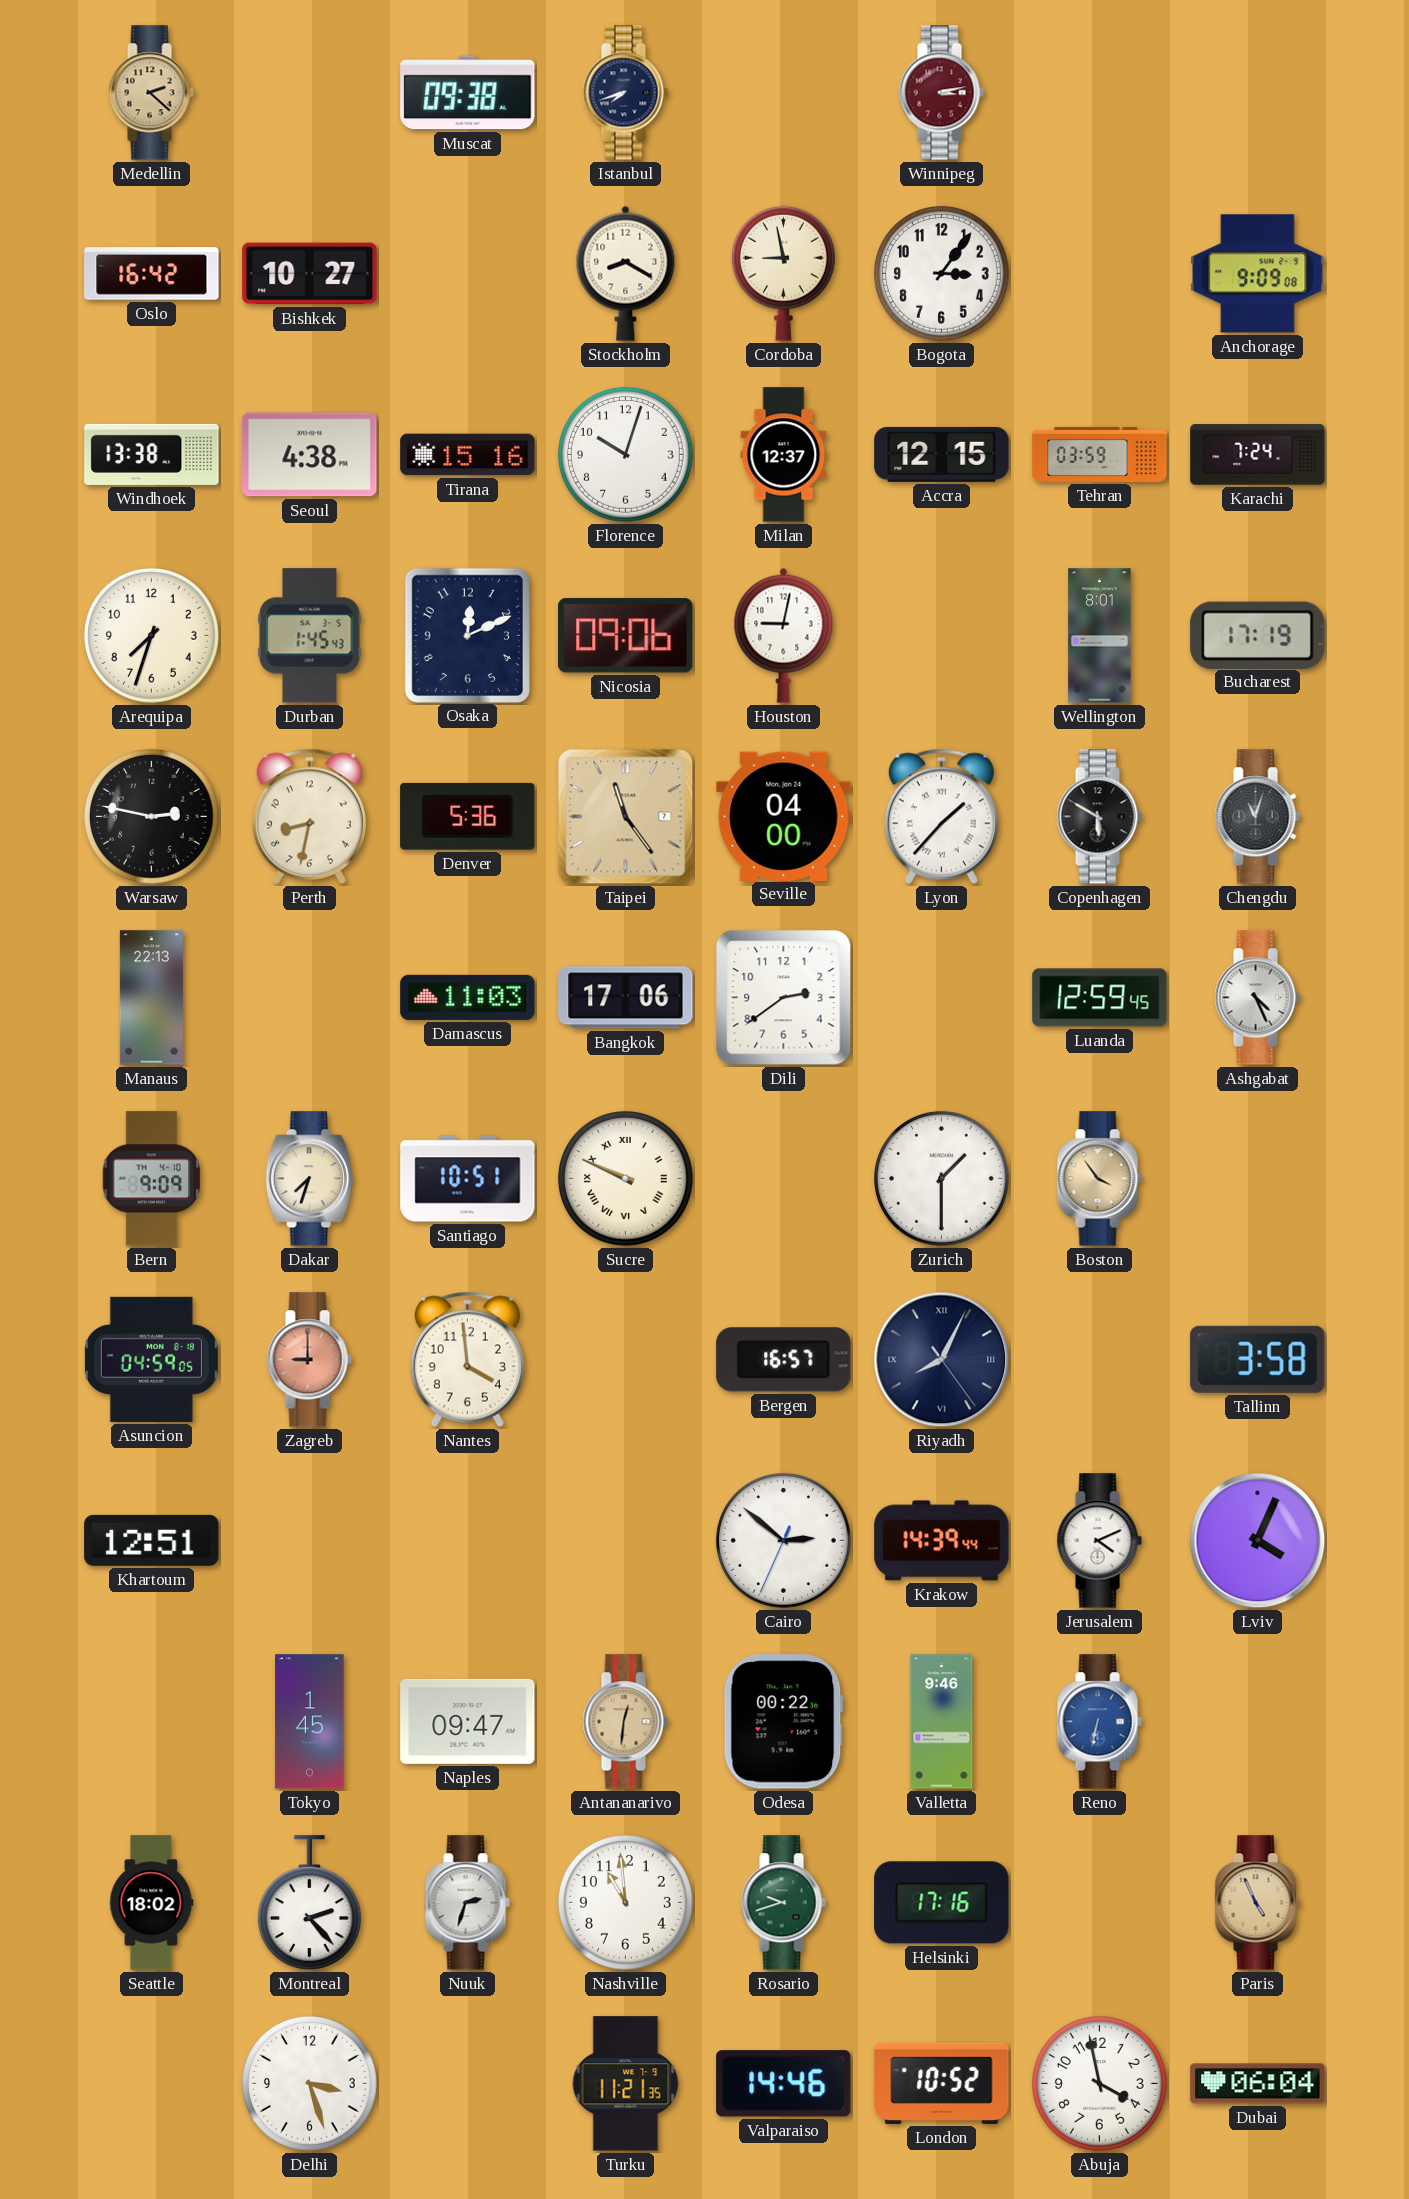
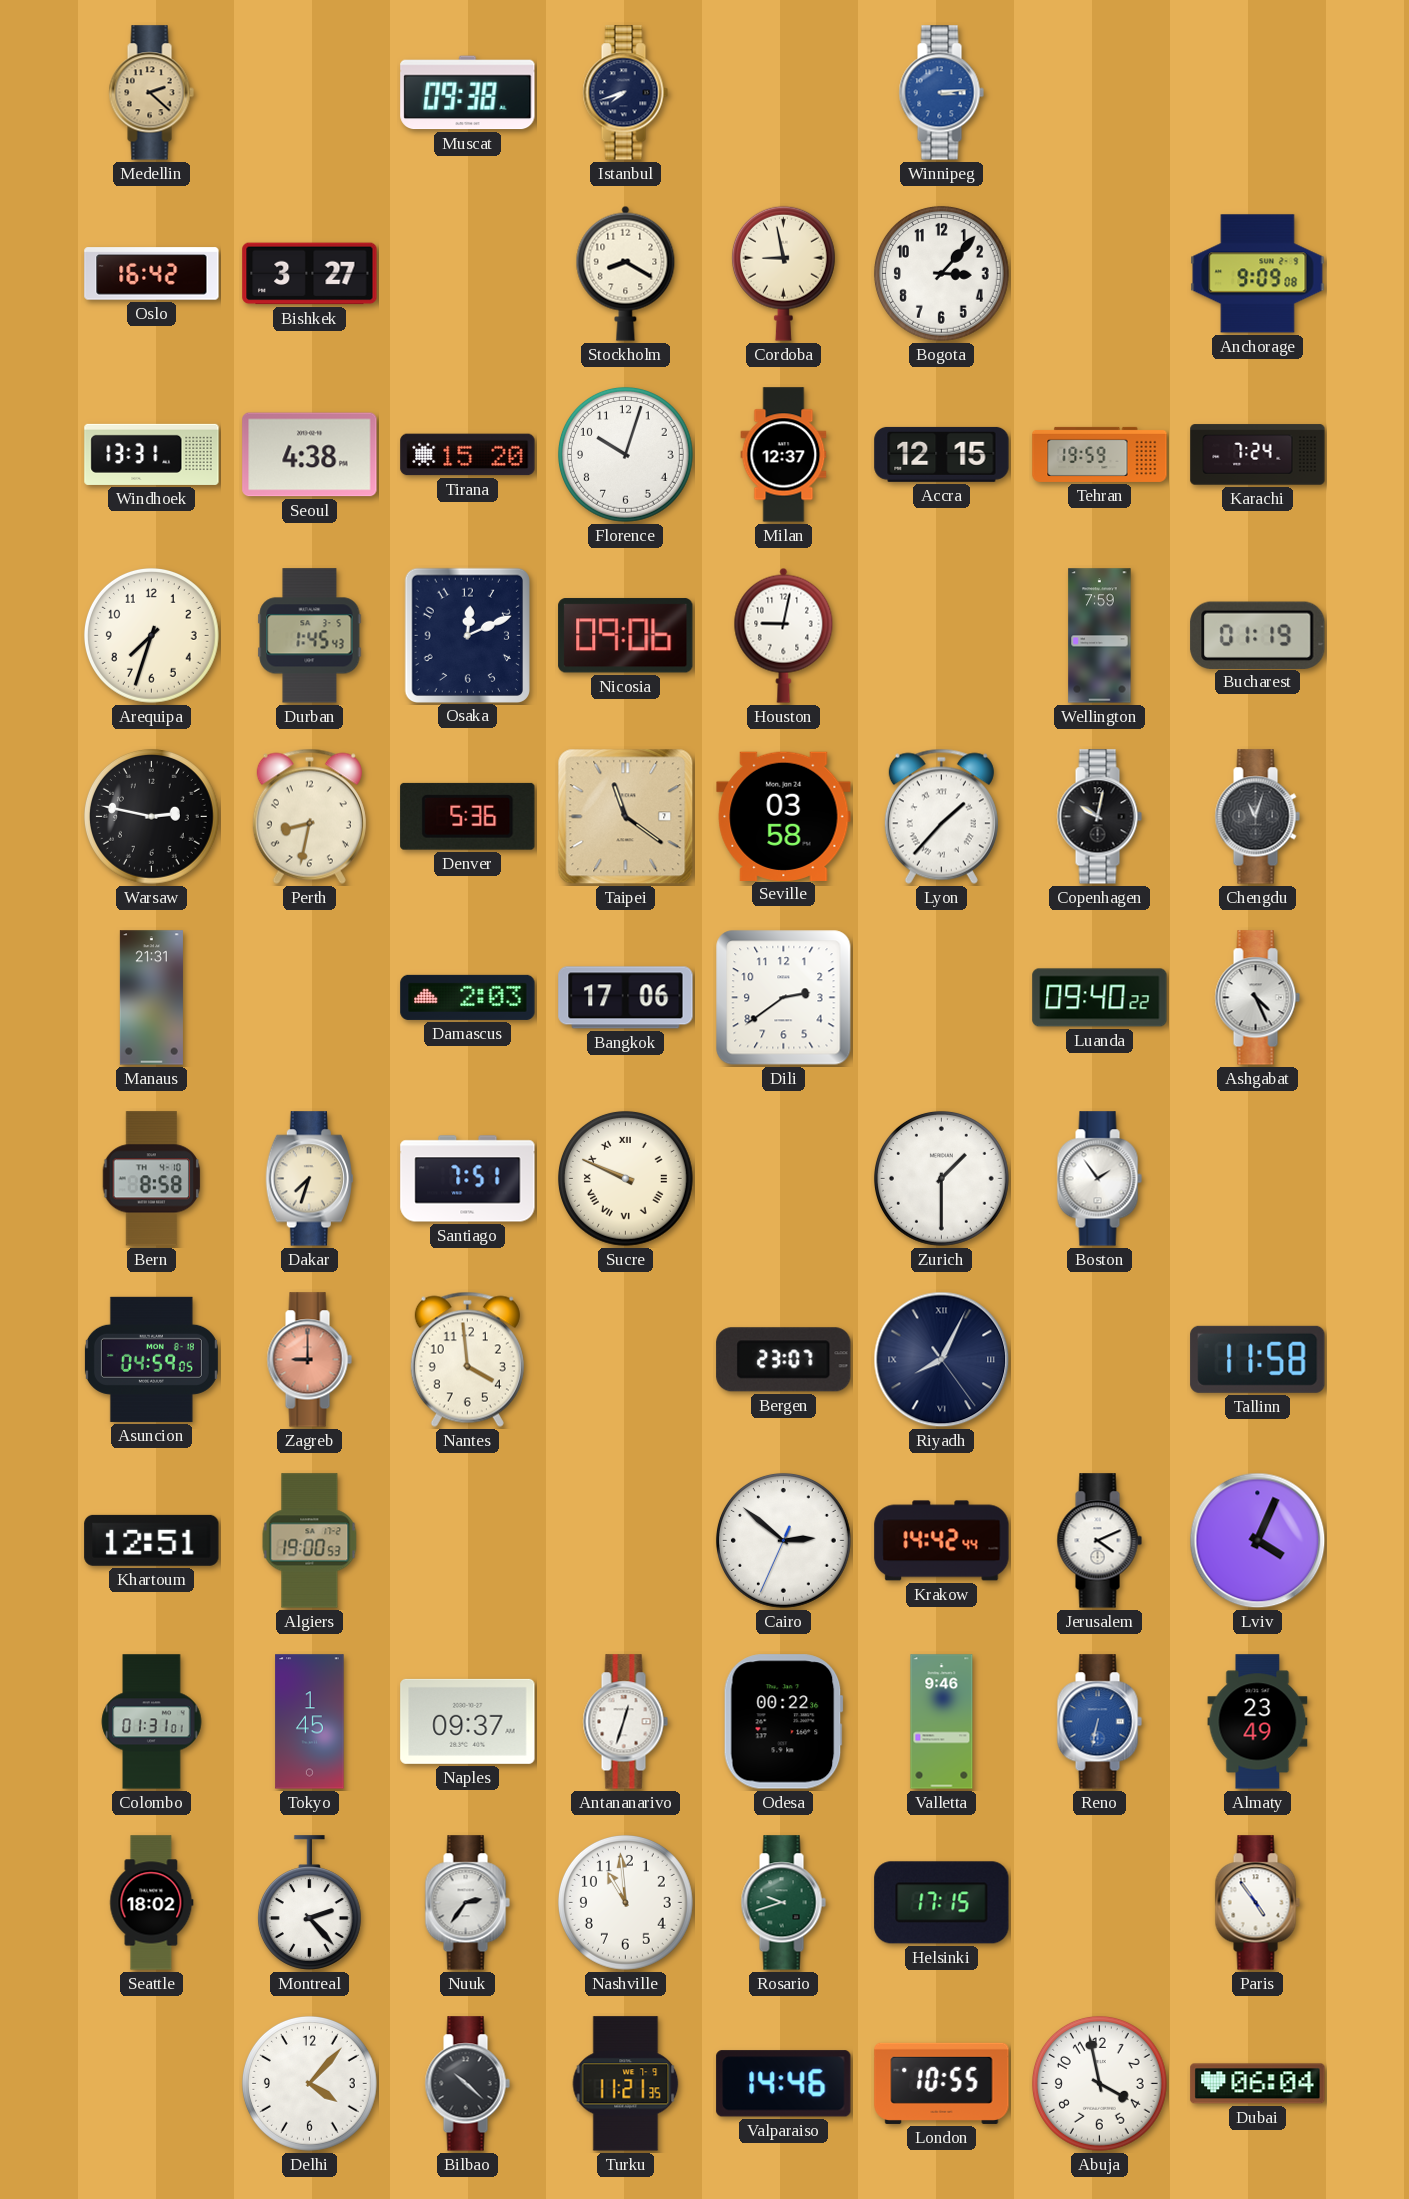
Winnipeg: 3:13 -> 3:14 (941, 93)
Winnipeg dial: burgundy -> blue (941, 93)
Bishkek: 10:27 -> 3:27 (310, 274)
Bogota: 3:06 -> 3:07 (942, 274)
Windhoek: 13:38 -> 13:31 (152, 454)
Tirana: 15:16 -> 15:20 (468, 455)
Tehran: 03:59 -> 19:59 (1100, 454)
Wellington: 8:01 -> 7:59 (1100, 636)
Bucharest: 17:19 -> 01:19 (1258, 635)
Taipei: 11:24 -> 11:21 (626, 817)
Seville: 04:00 -> 03:58 (784, 816)
Copenhagen: 5:50 -> 10:02 (1099, 817)
Manaus: 22:13 -> 21:31 (151, 998)
Damascus: 11:03 -> 2:03 (468, 997)
Luanda: 12:59 -> 09:40 (1100, 998)
Bern: 9:09 -> 8:58 (152, 1179)
Santiago: 10:51 -> 7:51 (468, 1179)
Boston: 3:54 -> 1:54 (1099, 1179)
Boston dial: champagne -> white (1099, 1179)
Bergen: 16:57 -> 23:07 (784, 1360)
Tallinn: 3:58 -> 11:58 (1258, 1359)
Algiers: none -> 19:00 (310, 1541)
Krakow: 14:39 -> 14:42 (942, 1541)
Colombo: none -> 01:31 (152, 1722)
Naples: 09:47 -> 09:37 (468, 1721)
Antananarivo: 12:31 -> 12:33 (625, 1722)
Antananarivo dial: champagne -> white (625, 1722)
Almaty: none -> 23:49 (1258, 1722)
Nuuk: 2:33 -> 2:36 (467, 1903)
Helsinki: 17:16 -> 17:15 (942, 1903)
Paris: 4:56 -> 4:54 (1257, 1903)
Paris dial: champagne -> white (1257, 1903)
Delhi: 3:27 -> 4:07 (310, 2084)
Bilbao: none -> 10:22 (467, 2084)
London: 10:52 -> 10:55 (942, 2083)
